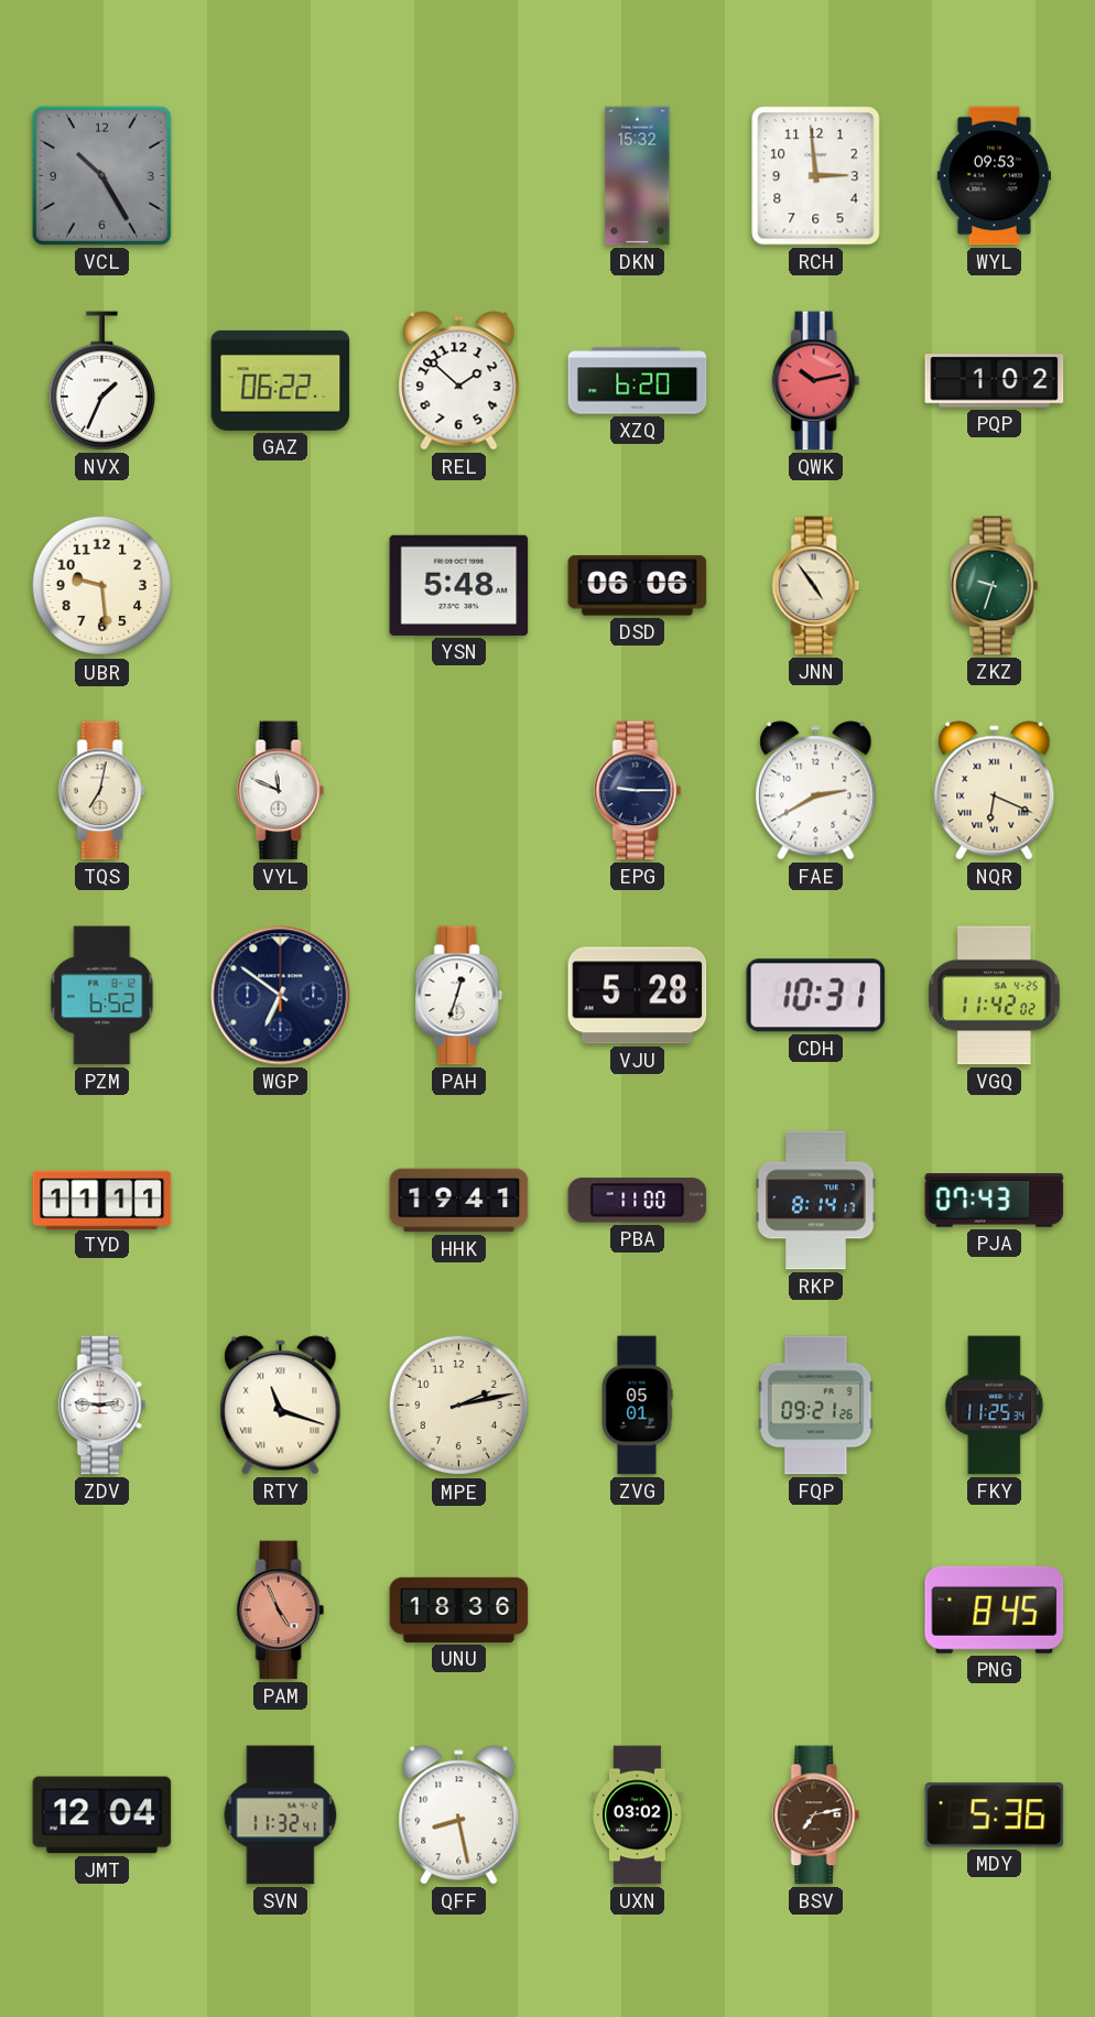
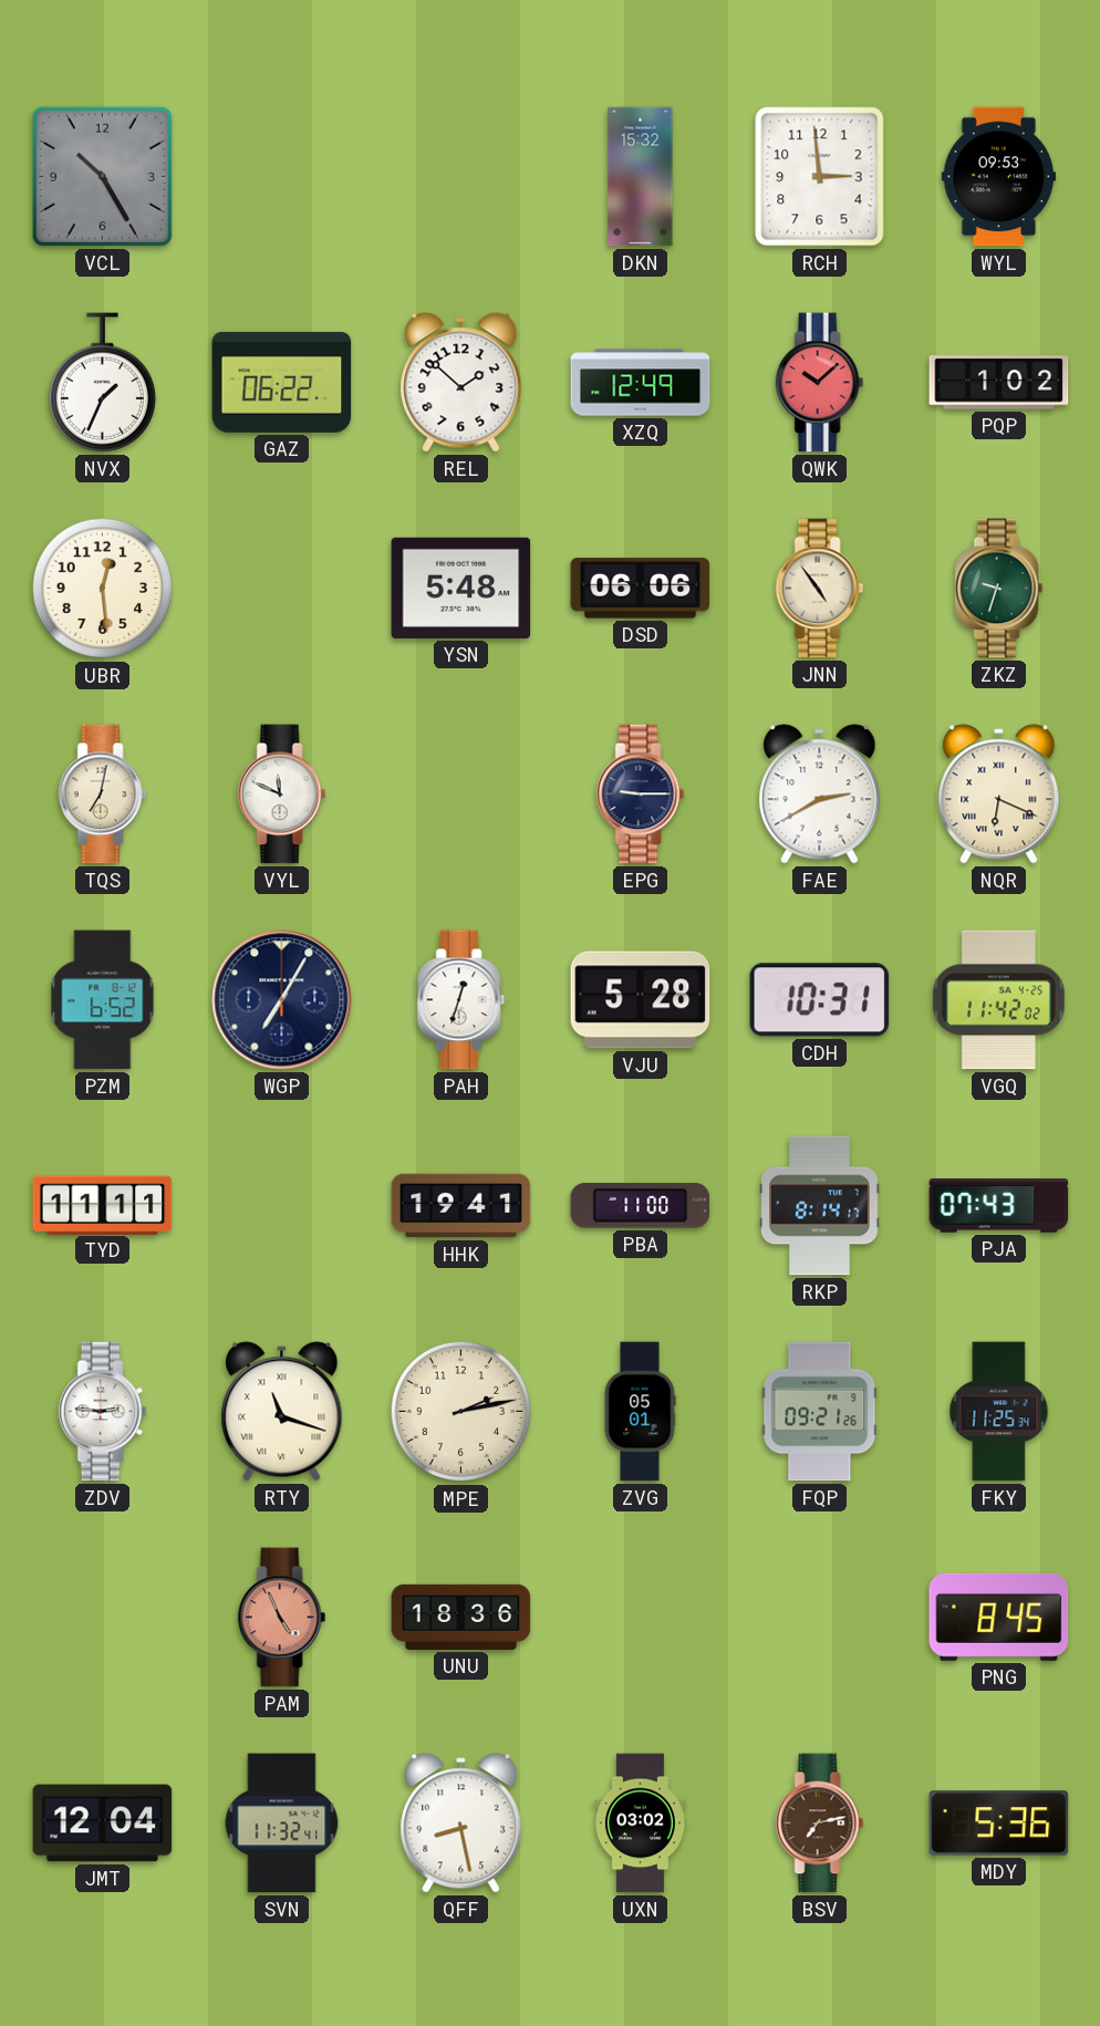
XZQ: 6:20 -> 12:49 (641, 383)
QWK: 10:13 -> 10:08 (820, 383)
UBR: 9:29 -> 12:29 (103, 589)
WGP: 6:51 -> 7:05 (282, 1000)
